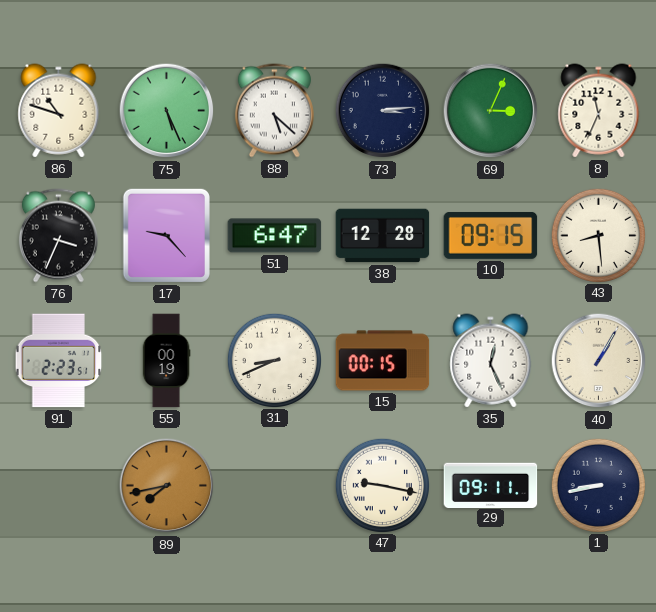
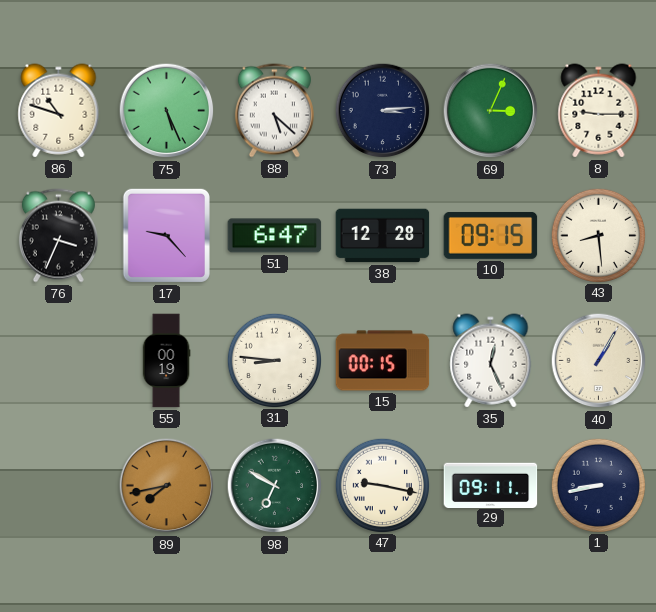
8: 11:34 -> 9:15 (599, 111)
91: 2:23 -> none (59, 361)
31: 8:41 -> 8:46 (274, 360)
98: none -> 6:50 (275, 486)
